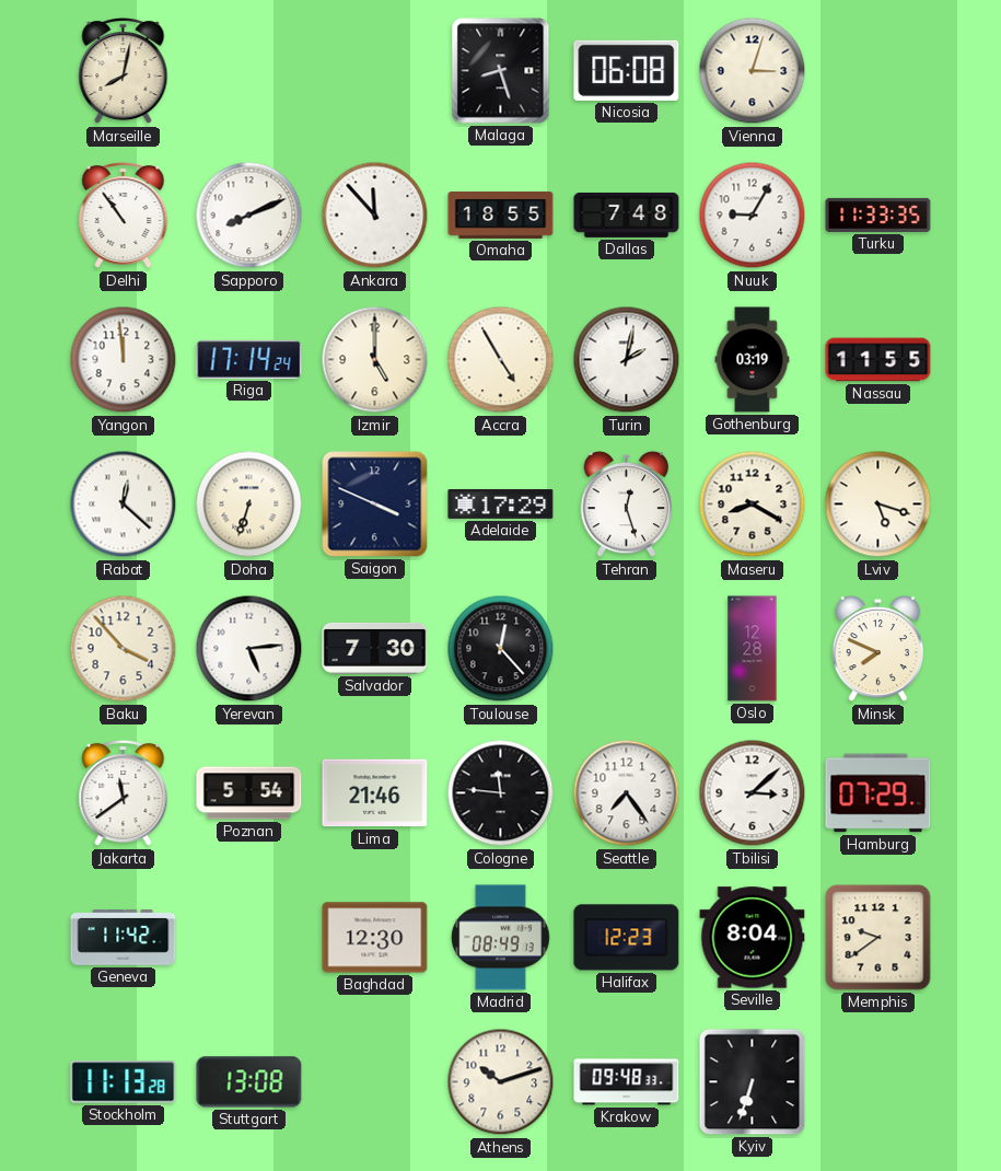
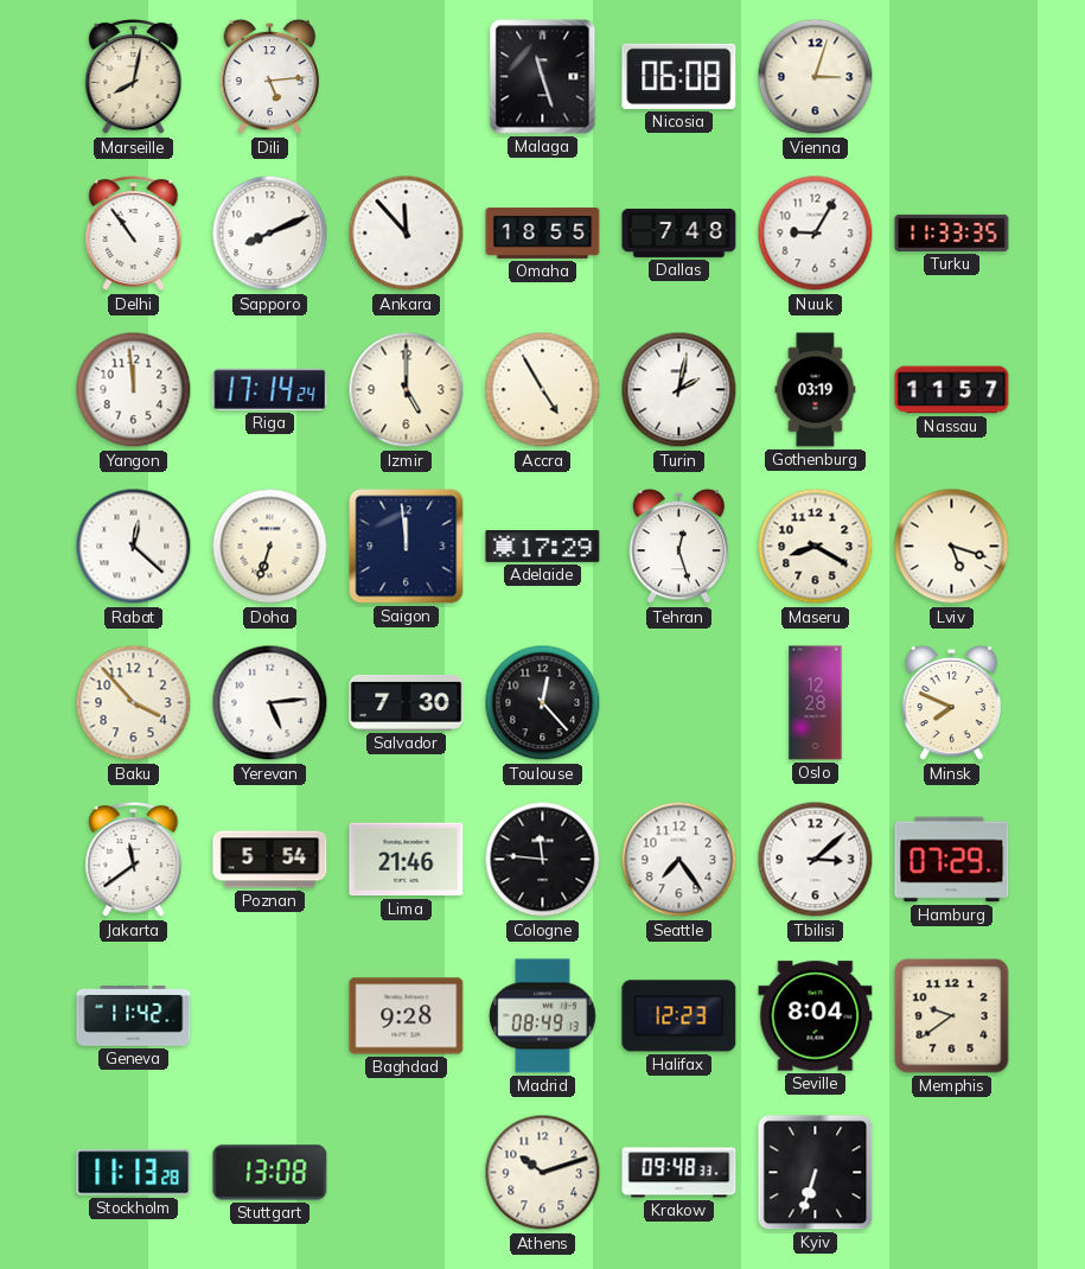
Dili: none -> 5:14 (270, 77)
Malaga: 8:27 -> 11:27 (543, 77)
Nassau: 11:55 -> 11:57 (952, 390)
Saigon: 3:49 -> 11:59 (407, 547)
Baghdad: 12:30 -> 9:28 (407, 1016)
